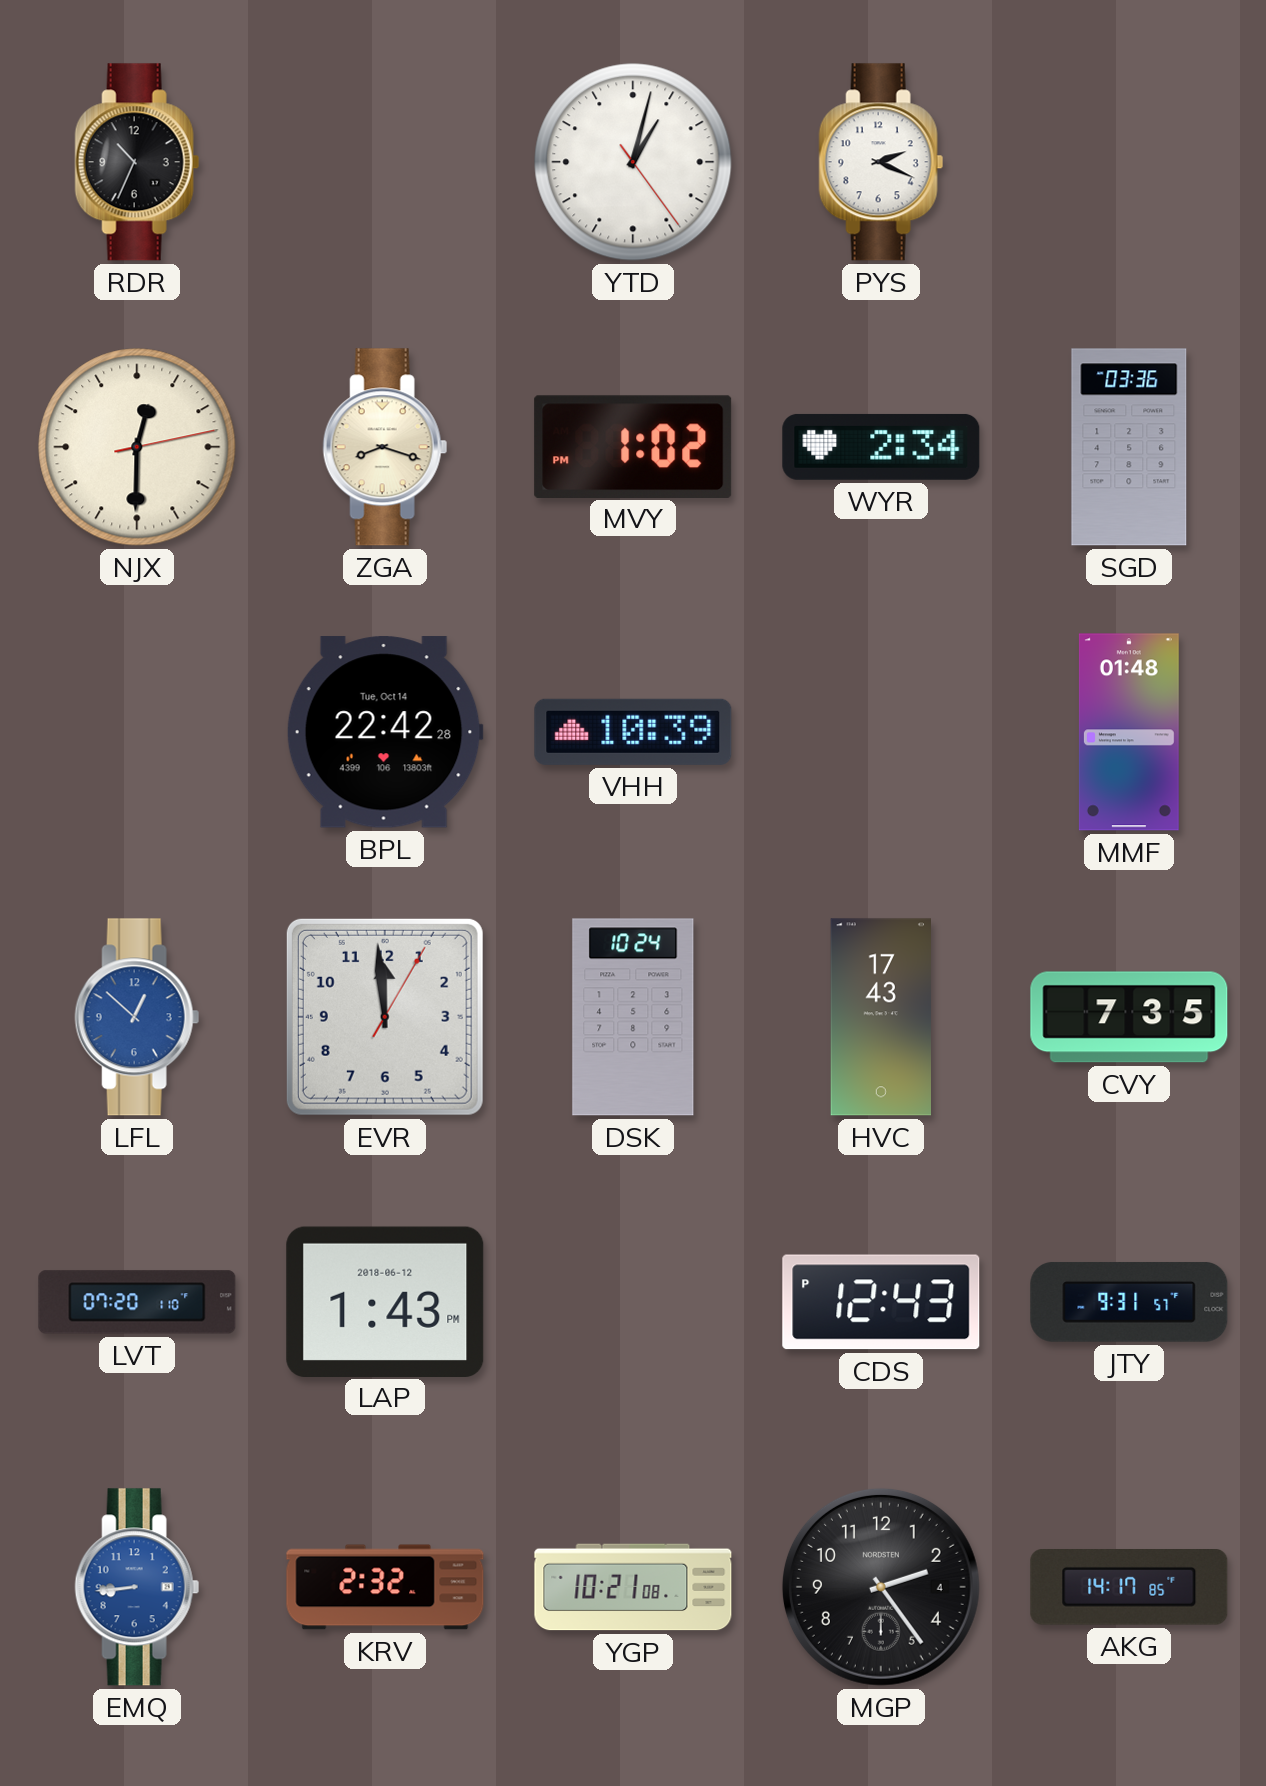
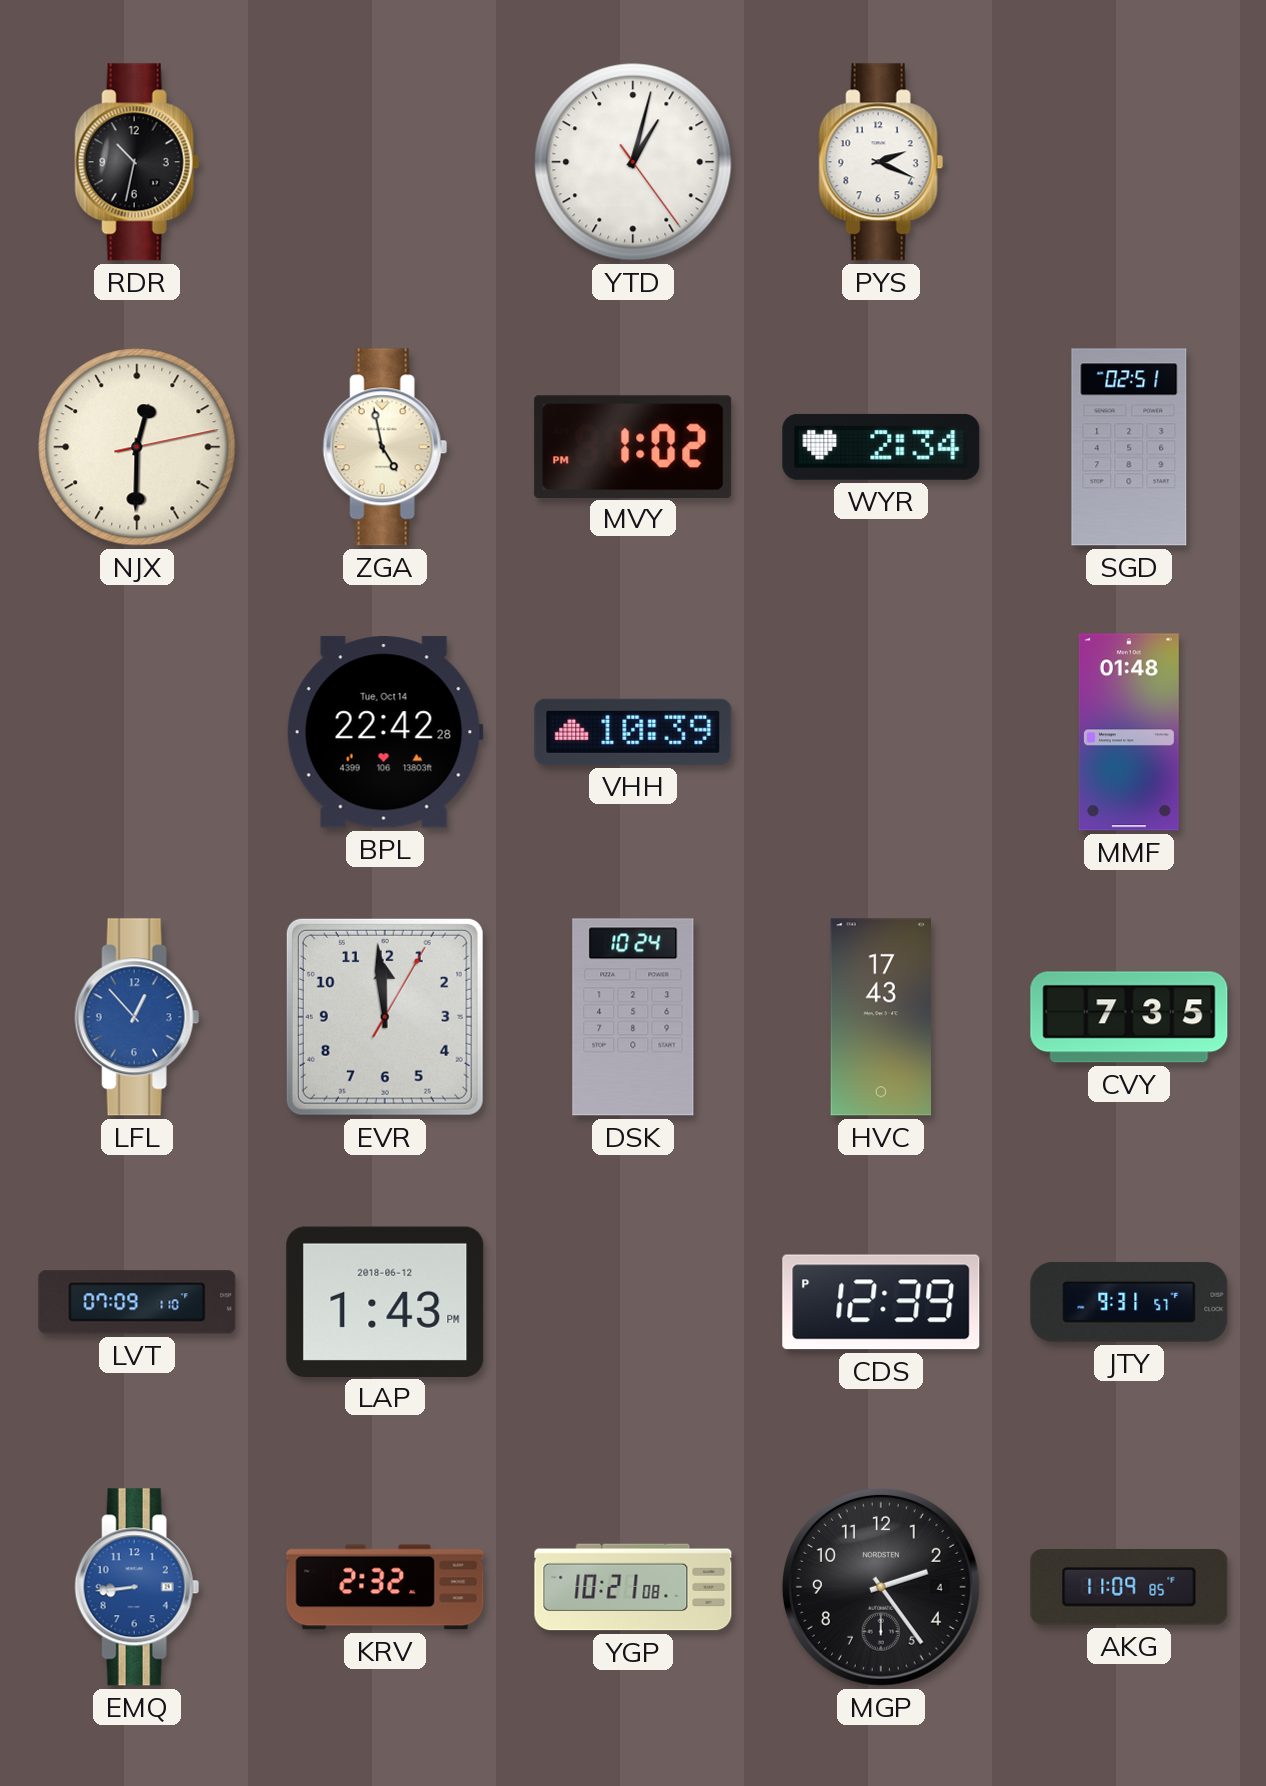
RDR: 10:34 -> 10:32 (137, 162)
ZGA: 8:18 -> 4:58 (385, 447)
SGD: 03:36 -> 02:51 (1129, 447)
LFL: 12:52 -> 12:53 (137, 1017)
LVT: 07:20 -> 07:09 (137, 1302)
CDS: 12:43 -> 12:39 (881, 1302)
AKG: 14:17 -> 11:09 (1129, 1588)
